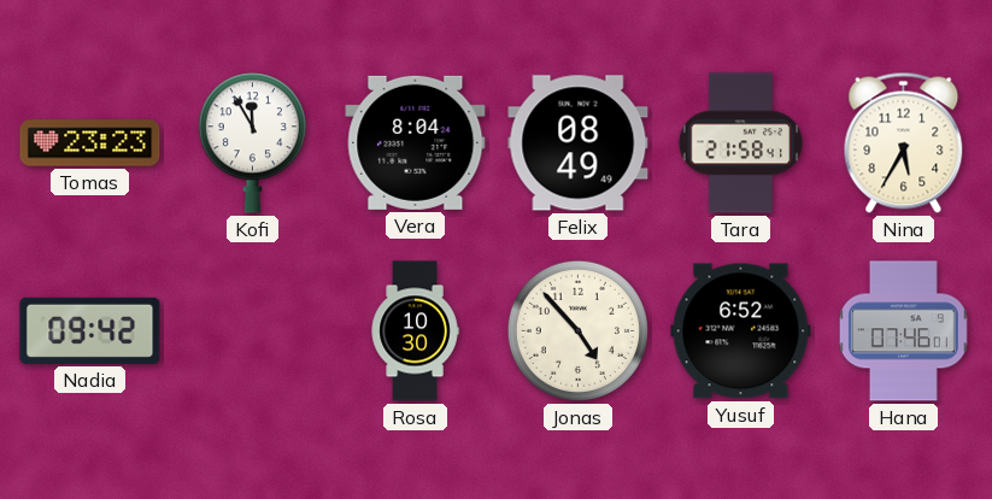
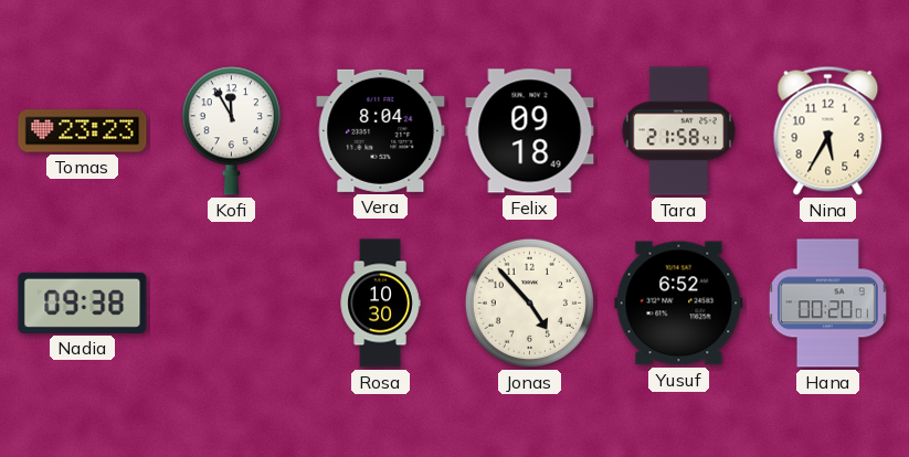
Felix: 08:49 -> 09:18 (530, 131)
Nadia: 09:42 -> 09:38 (83, 302)
Hana: 07:46 -> 00:20 (827, 304)
